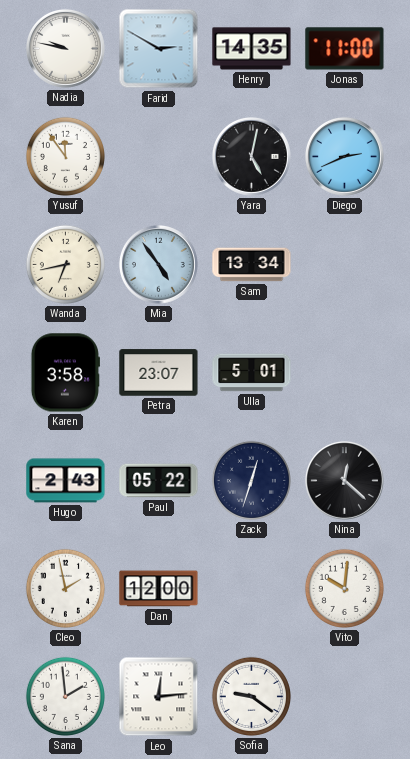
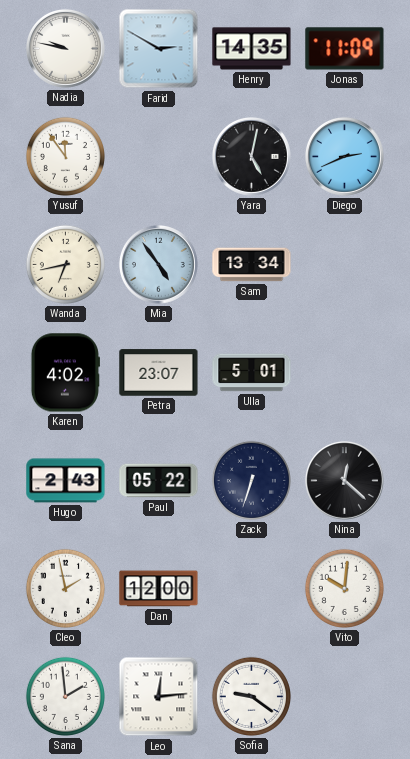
Jonas: 11:00 -> 11:09 (345, 49)
Karen: 3:58 -> 4:02 (65, 373)
Zack: 12:33 -> 6:33 (251, 480)
